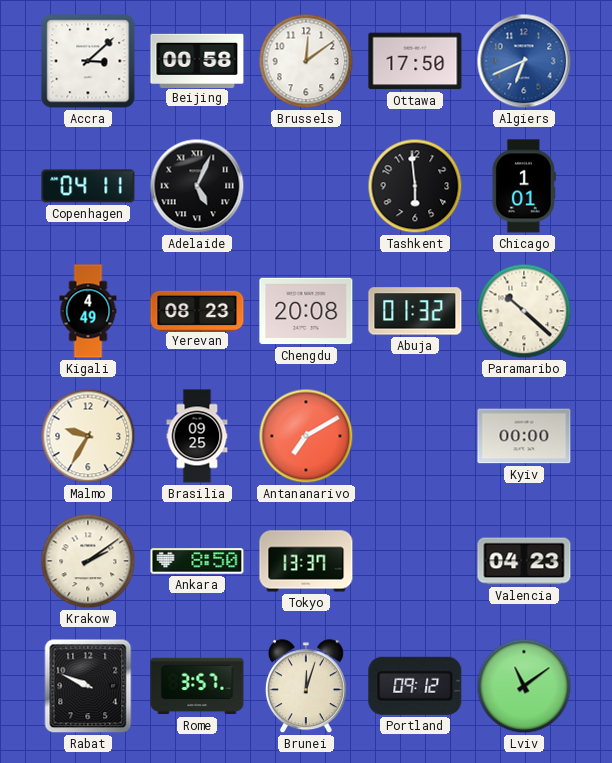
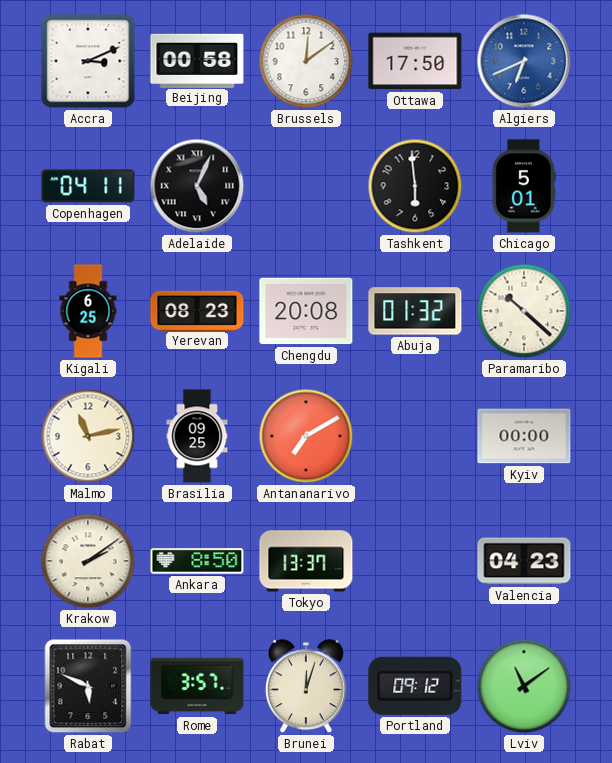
Accra: 3:08 -> 3:11 (88, 61)
Chicago: 1:01 -> 5:01 (524, 186)
Kigali: 4:49 -> 6:25 (88, 311)
Malmo: 9:35 -> 11:13 (88, 436)
Rabat: 9:49 -> 5:49 (88, 686)
